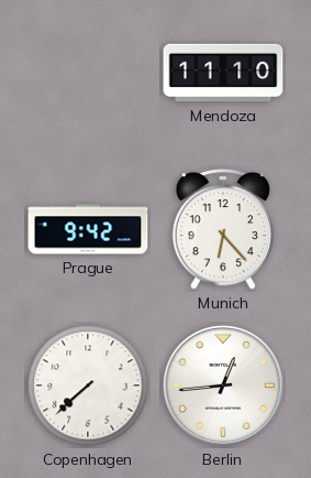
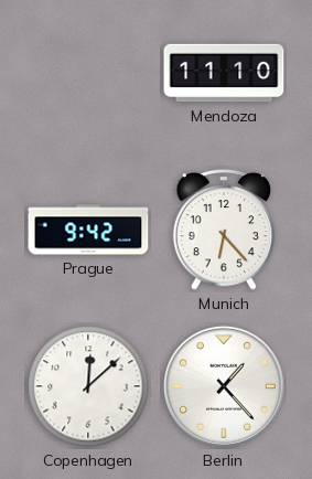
Copenhagen: 7:38 -> 12:08 (88, 386)
Berlin: 12:44 -> 1:23 (224, 386)
